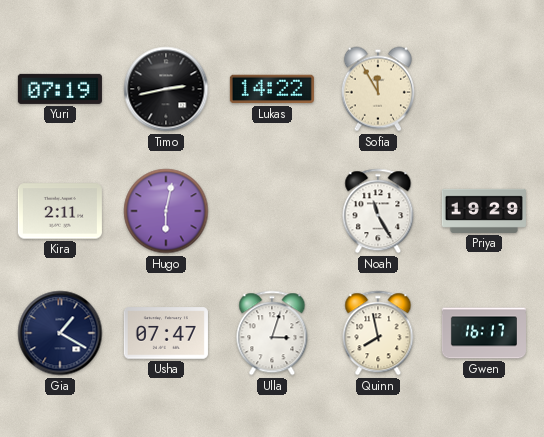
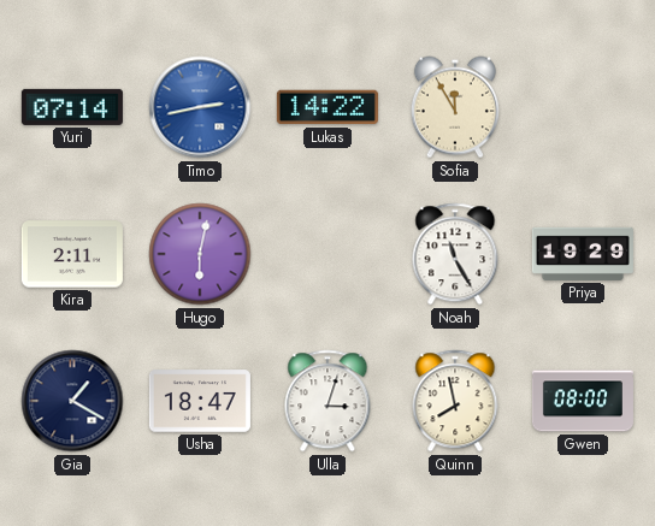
Yuri: 07:19 -> 07:14 (72, 107)
Timo dial: black -> blue (200, 107)
Usha: 07:47 -> 18:47 (200, 401)
Gwen: 16:17 -> 08:00 (583, 401)
